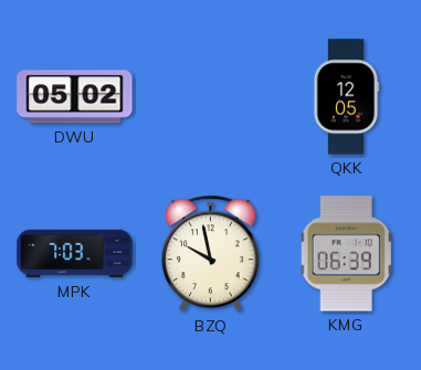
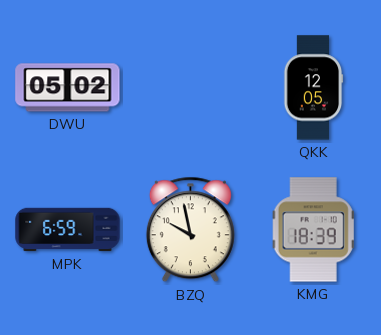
MPK: 7:03 -> 6:59 (68, 230)
KMG: 06:39 -> 18:39 (313, 230)
